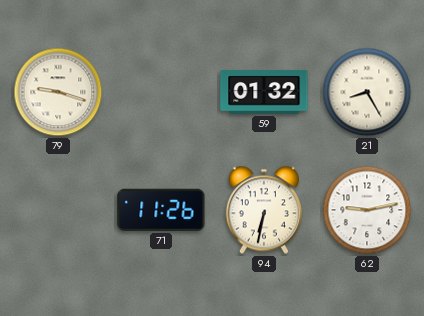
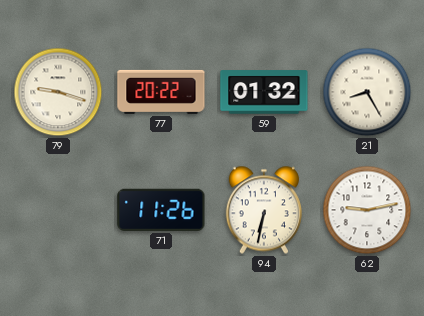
77: none -> 20:22 (161, 92)
